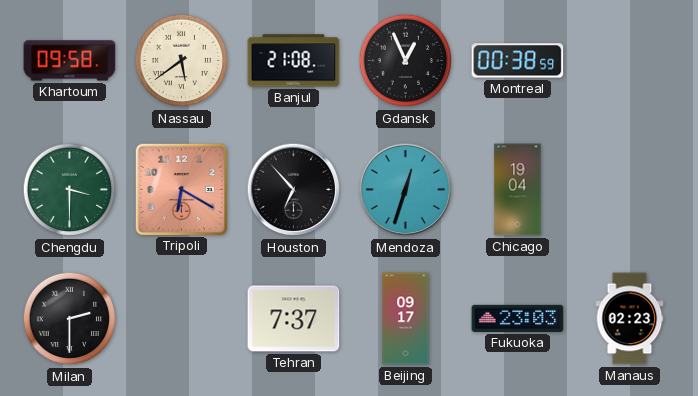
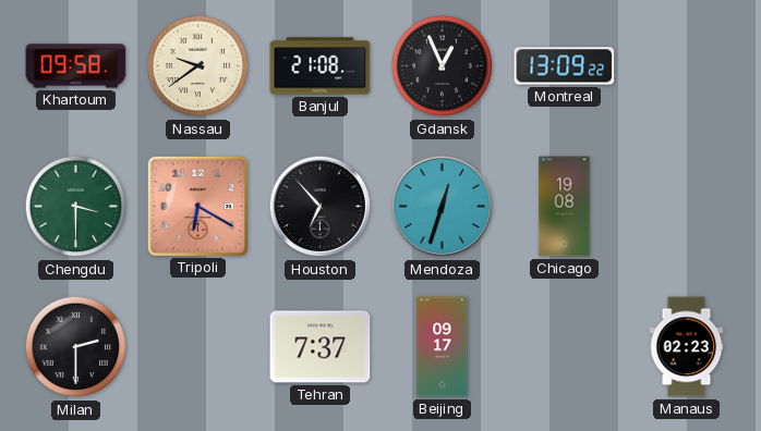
Nassau: 5:39 -> 9:39 (198, 66)
Montreal: 00:38 -> 13:09 (565, 66)
Chicago: 19:04 -> 19:08 (565, 207)
Fukuoka: 23:03 -> none (518, 318)
